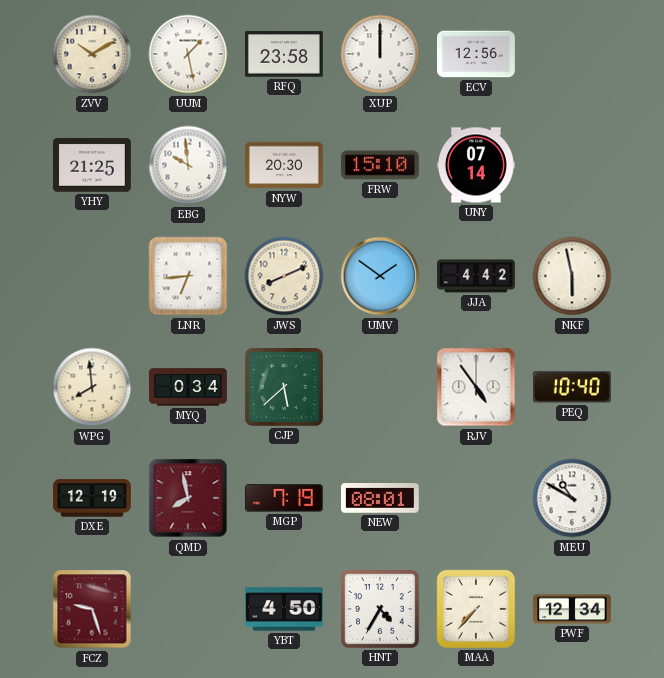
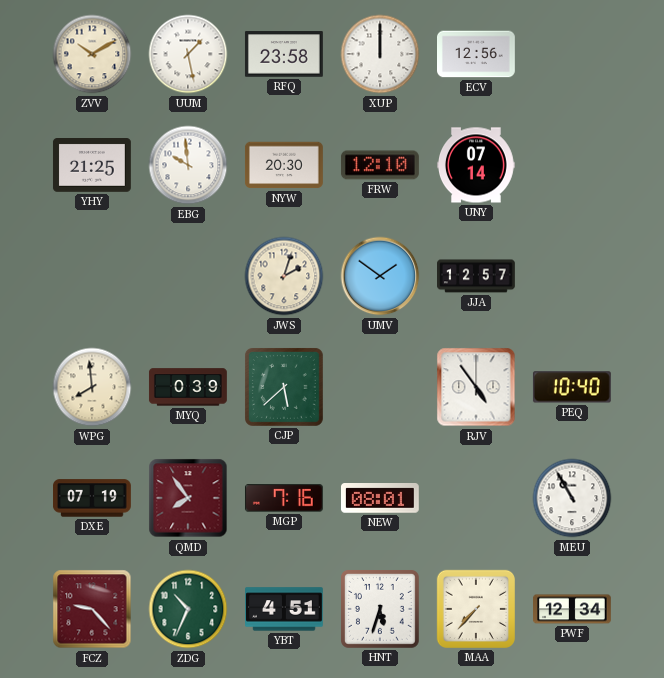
FRW: 15:10 -> 12:10 (380, 165)
LNR: 6:44 -> none (188, 276)
JWS: 8:11 -> 2:03 (284, 276)
JJA: 4:42 -> 12:57 (477, 276)
NKF: 5:58 -> none (572, 276)
MYQ: 0:34 -> 0:39 (188, 387)
DXE: 12:19 -> 07:19 (93, 498)
QMD: 7:58 -> 7:54 (188, 498)
MGP: 7:19 -> 7:16 (284, 498)
MEU: 10:50 -> 10:55 (572, 498)
FCZ: 9:27 -> 9:23 (92, 609)
ZDG: none -> 10:34 (188, 609)
YBT: 4:50 -> 4:51 (285, 609)
HNT: 4:35 -> 5:33 (380, 609)
